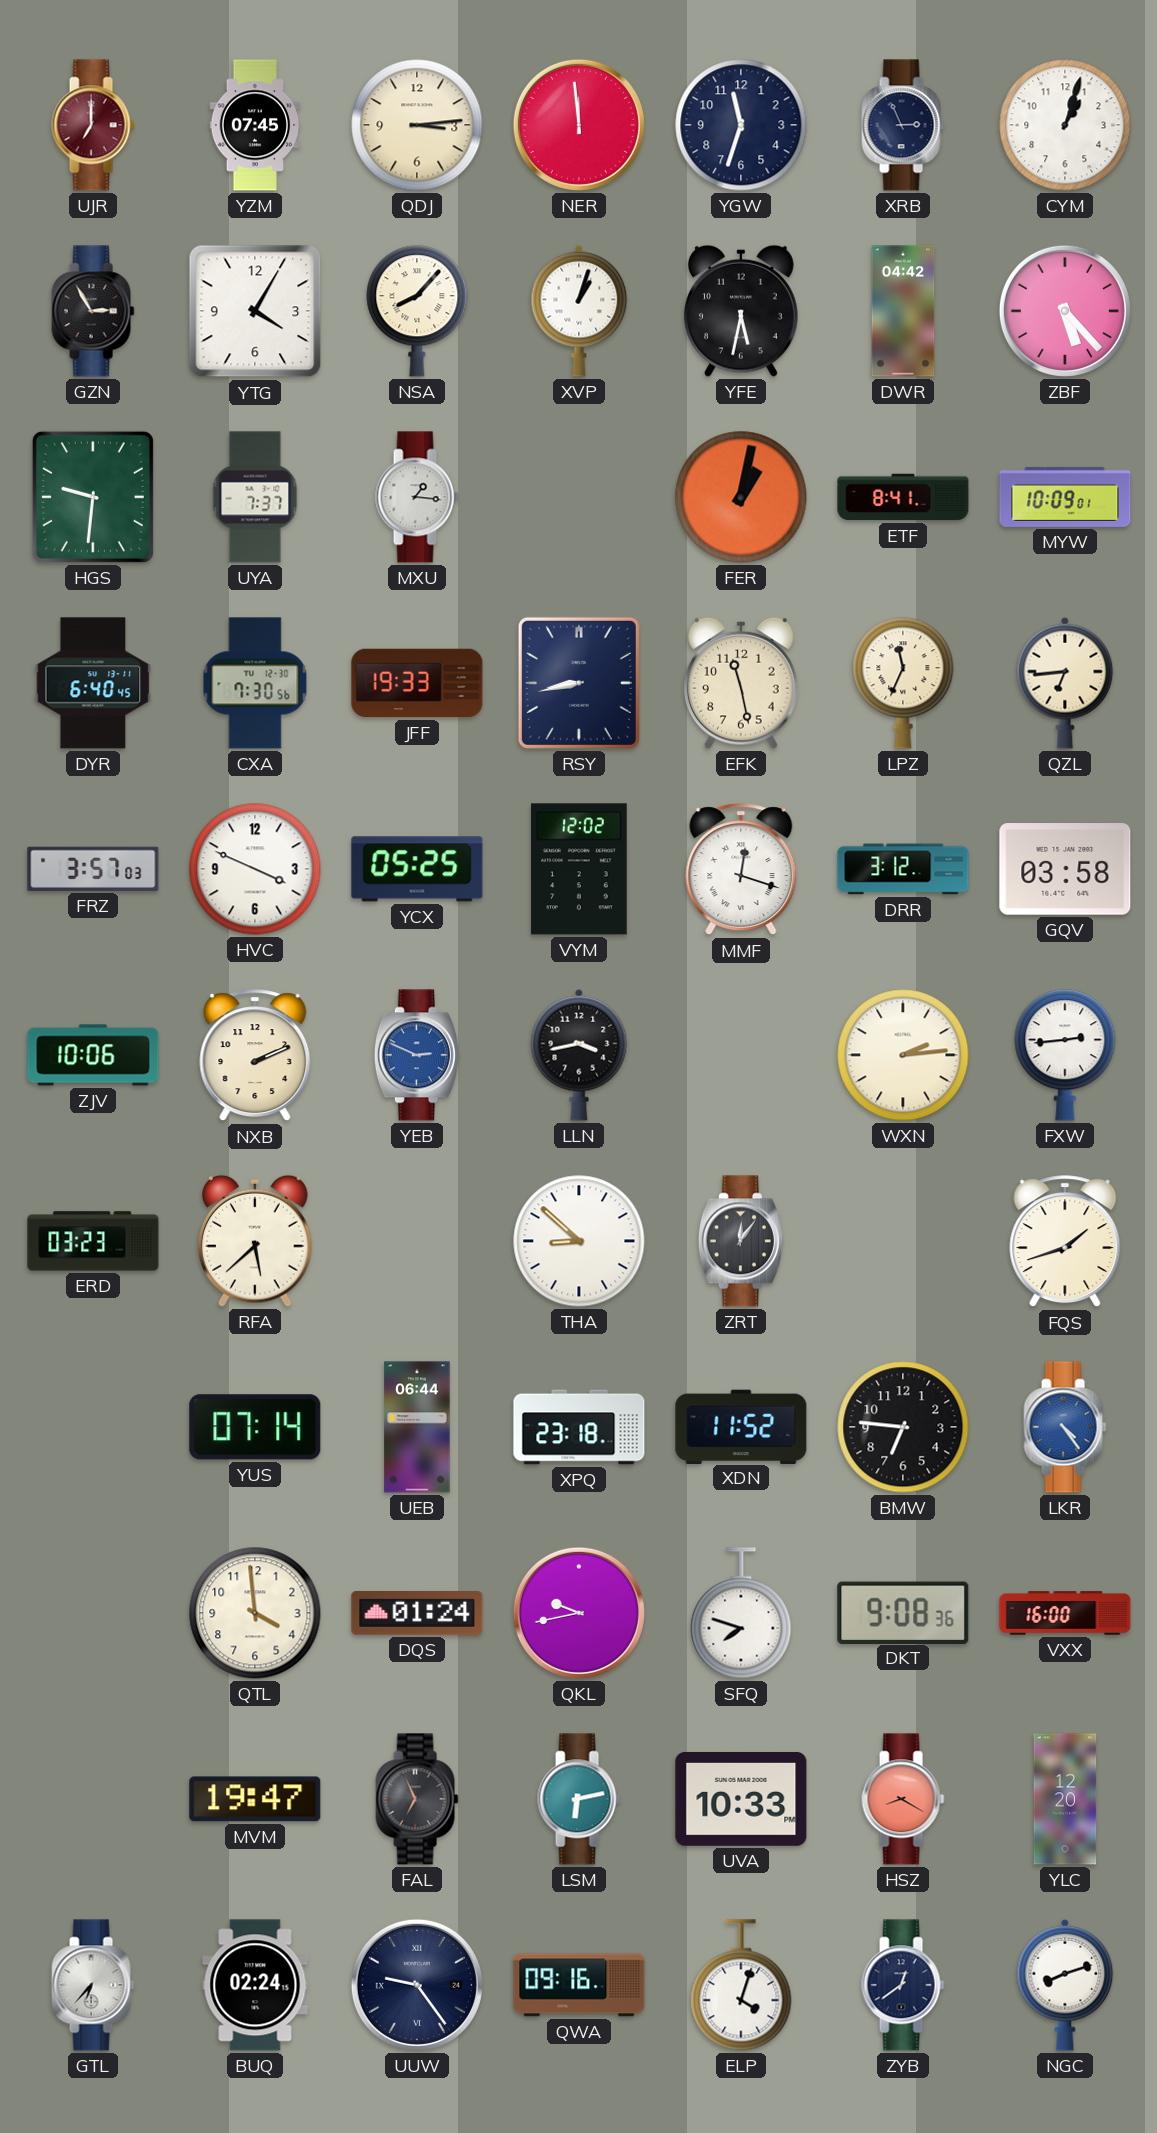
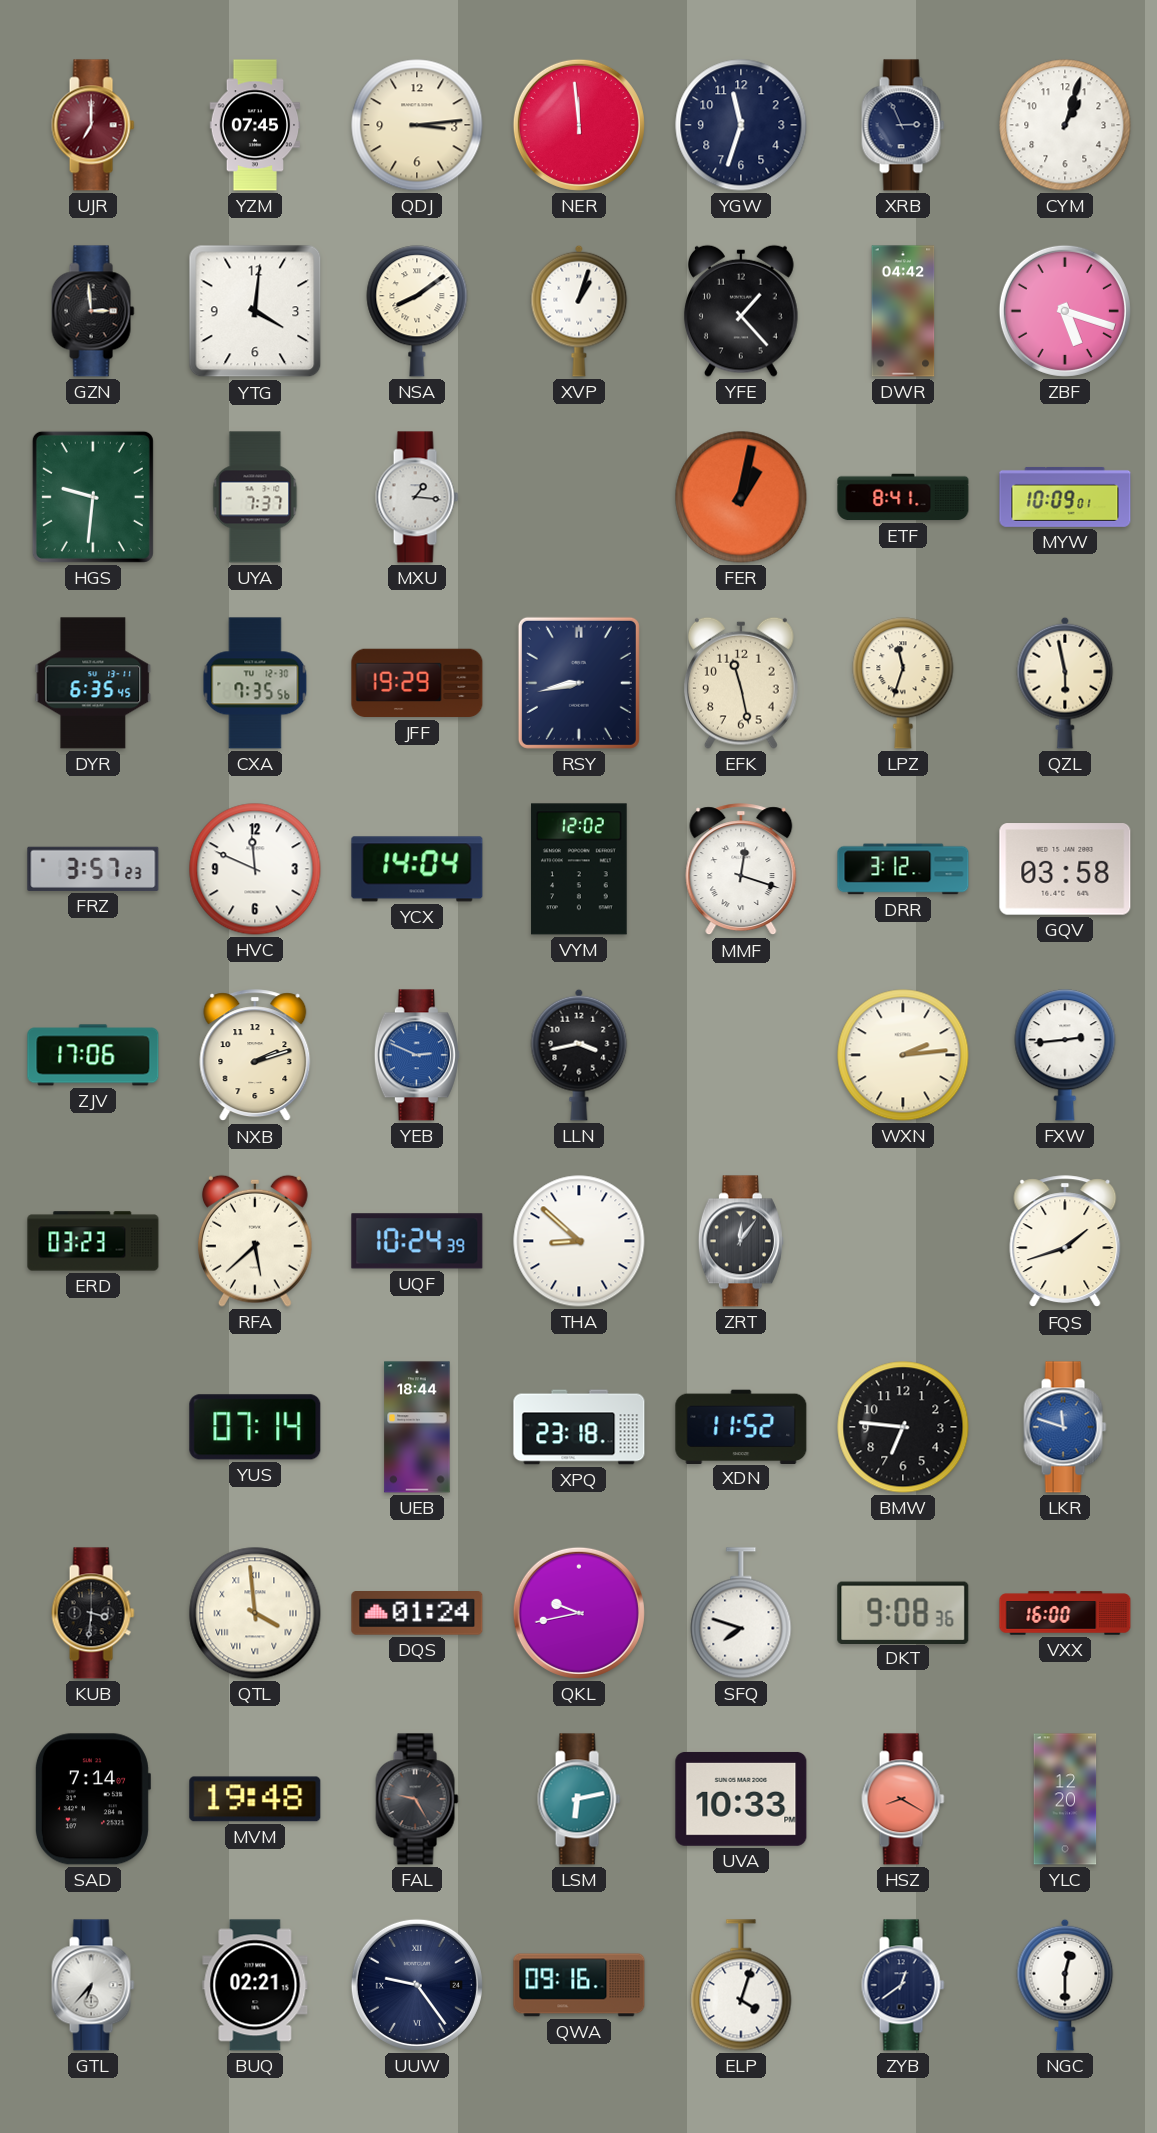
GZN: 2:55 -> 2:59 (93, 311)
YTG: 4:05 -> 4:01 (255, 311)
NSA: 8:07 -> 8:09 (417, 311)
YFE: 5:32 -> 1:23 (741, 311)
ZBF: 5:23 -> 5:18 (1065, 311)
DYR: 6:40 -> 6:35 (93, 683)
CXA: 7:30 -> 7:35 (255, 683)
JFF: 19:33 -> 19:29 (417, 683)
LPZ: 11:34 -> 11:33 (903, 683)
QZL: 6:44 -> 5:58 (1065, 683)
FRZ: 3:57:03 -> 3:57:23 (93, 869)
HVC: 3:49 -> 11:49 (255, 869)
YCX: 05:25 -> 14:04 (417, 869)
ZJV: 10:06 -> 17:06 (93, 1055)
NXB: 2:11 -> 2:12 (255, 1056)
UQF: none -> 10:24 (417, 1241)
UEB: 06:44 -> 18:44 (417, 1427)
LKR: 4:24 -> 11:48 (1065, 1427)
KUB: none -> 3:31 (93, 1613)
QTL numerals: Arabic -> Roman (255, 1613)
SAD: none -> 7:14 (92, 1799)
MVM: 19:47 -> 19:48 (255, 1799)
FAL: 6:56 -> 9:25 (417, 1799)
BUQ: 02:24 -> 02:21 (255, 1985)
NGC: 8:12 -> 12:30 (1065, 1985)
